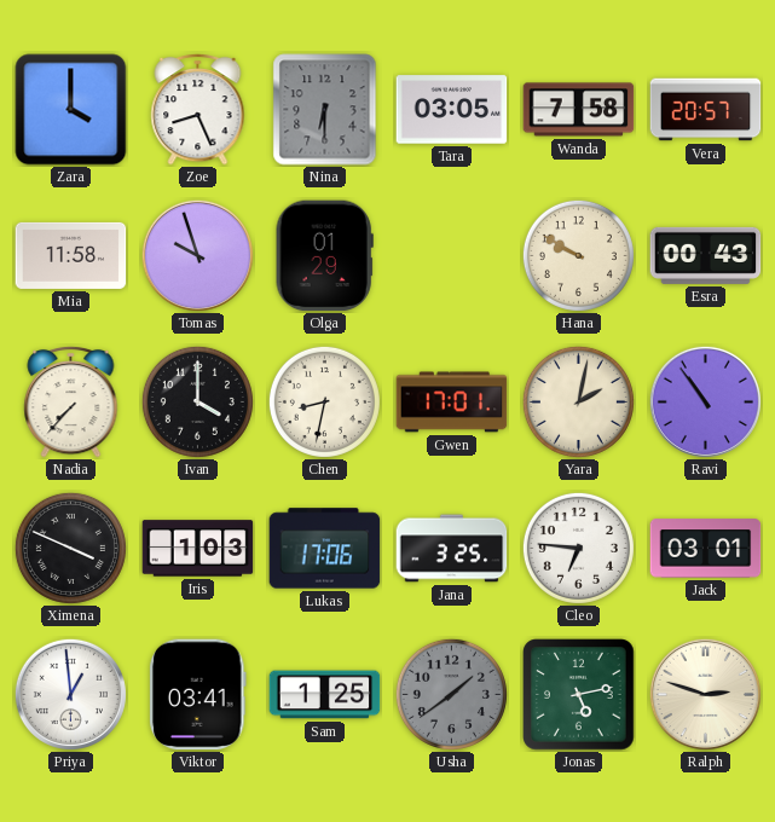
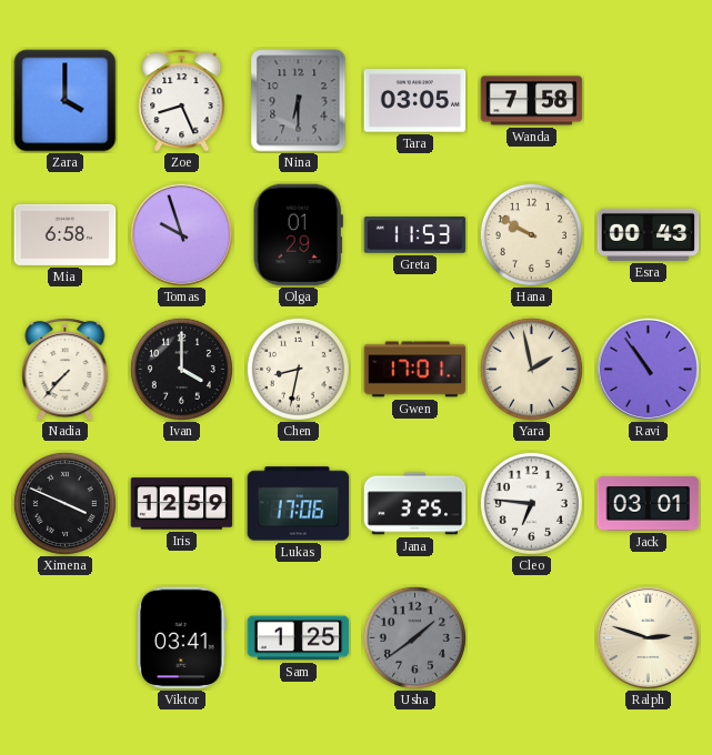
Vera: 20:57 -> none (706, 110)
Mia: 11:58 -> 6:58 (66, 234)
Greta: none -> 11:53 (415, 235)
Yara: 2:02 -> 1:58 (531, 369)
Iris: 1:03 -> 12:59 (182, 504)
Priya: 12:59 -> none (70, 694)
Jonas: 5:13 -> none (579, 695)
